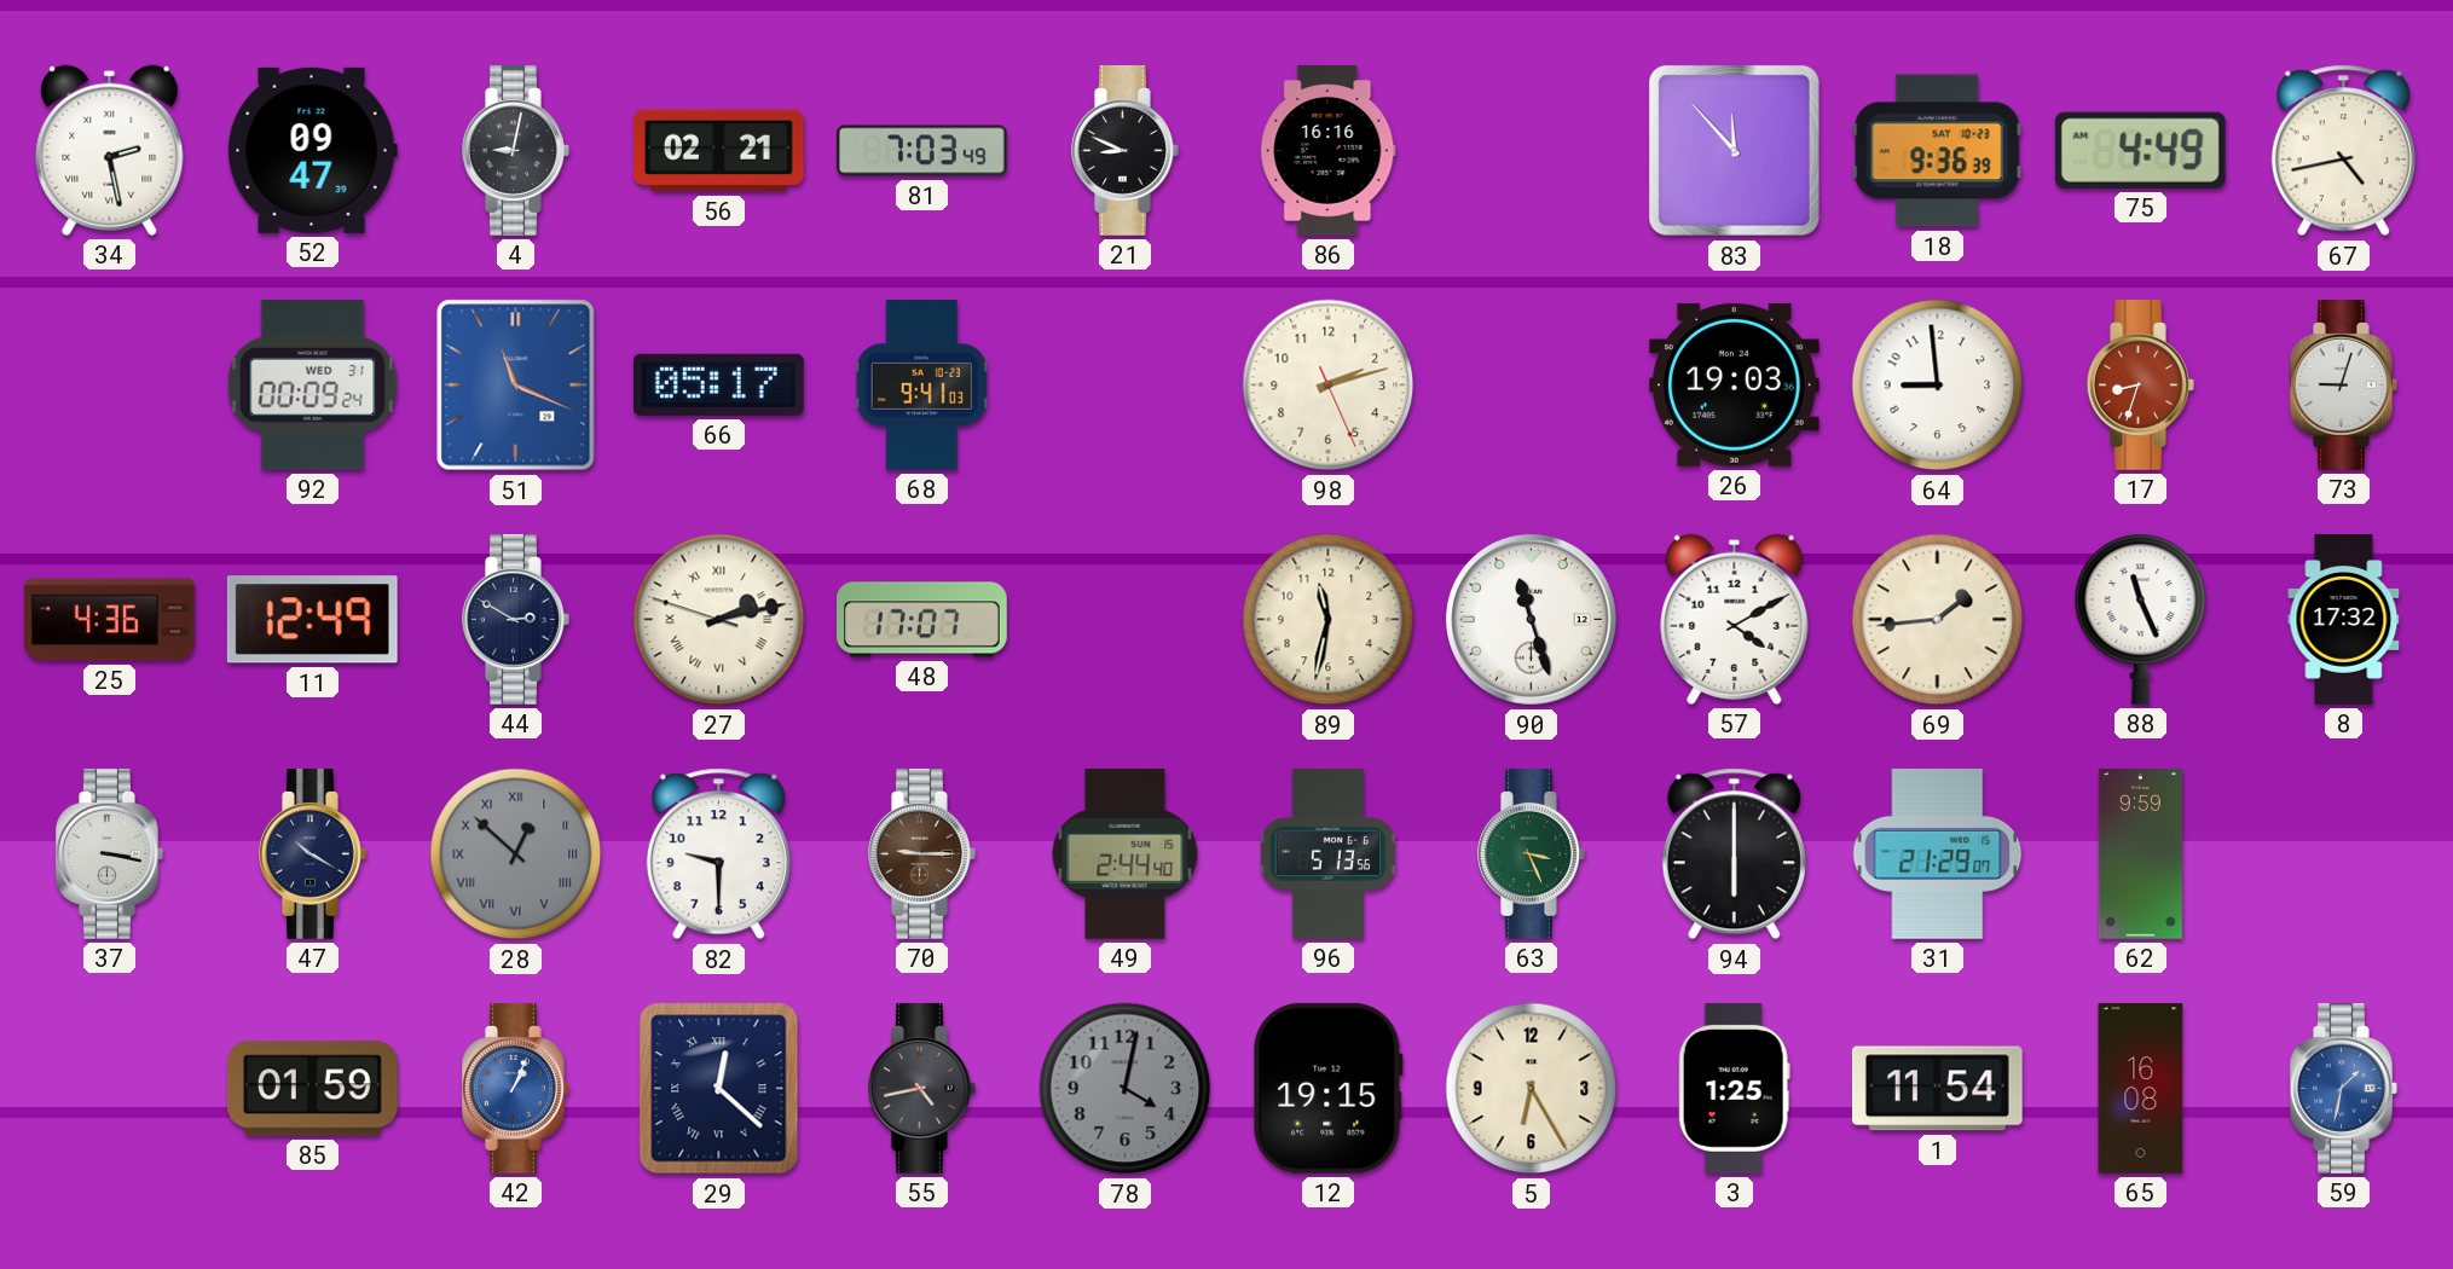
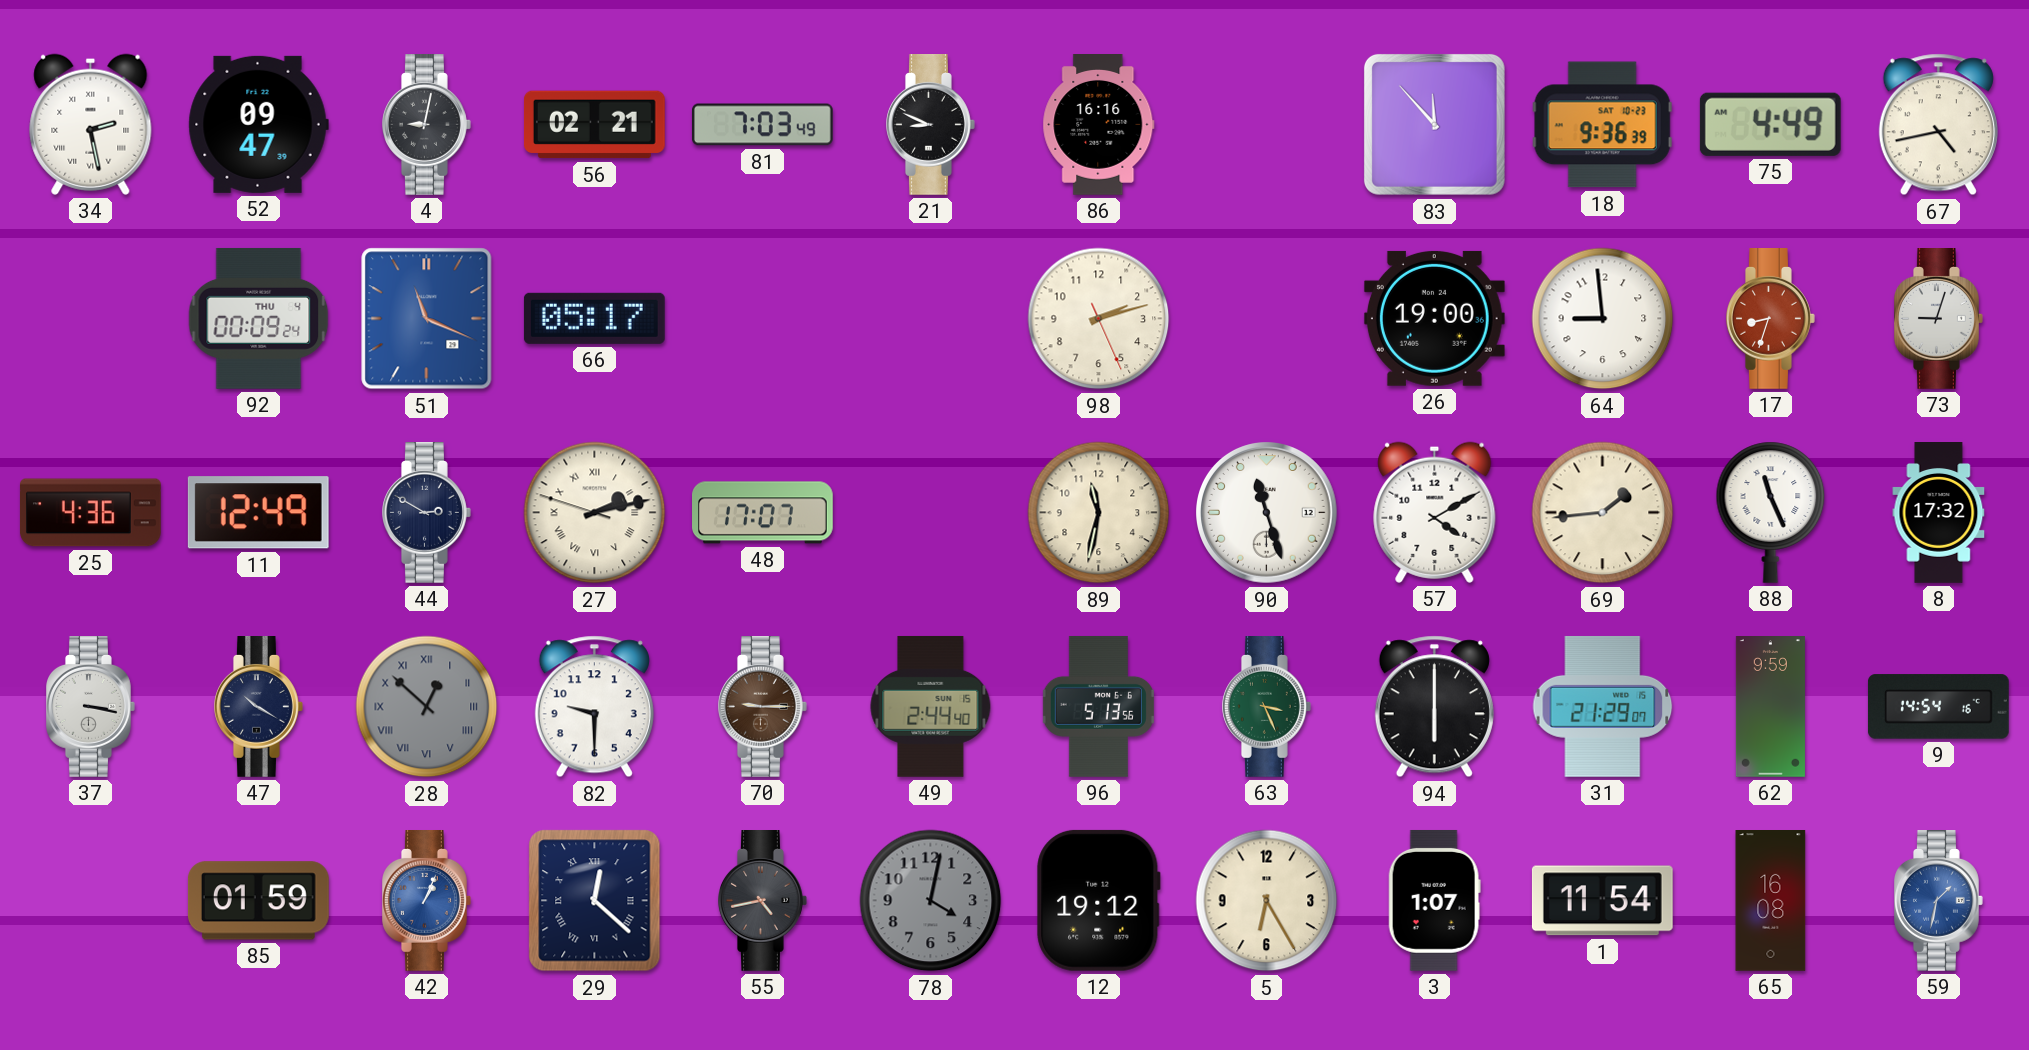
92 date: WED 31 -> THU 4 (259, 318)
68: 9:41 -> none (922, 386)
26: 19:03 -> 19:00 (1434, 318)
9: none -> 14:54 (1938, 707)
12: 19:15 -> 19:12 (1099, 900)
3: 1:25 -> 1:07 (1434, 900)
